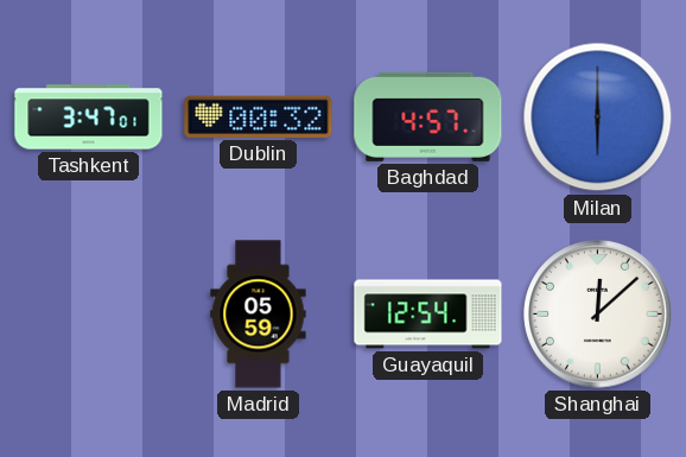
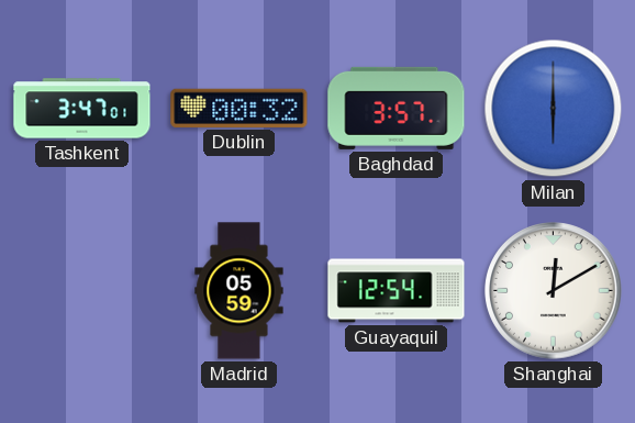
Baghdad: 4:57 -> 3:57 (397, 108)
Shanghai: 12:08 -> 12:10 (554, 291)
